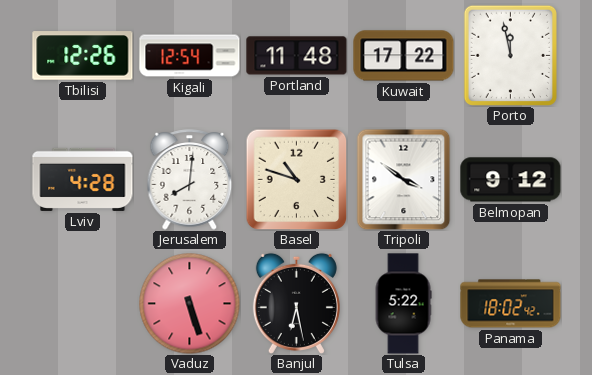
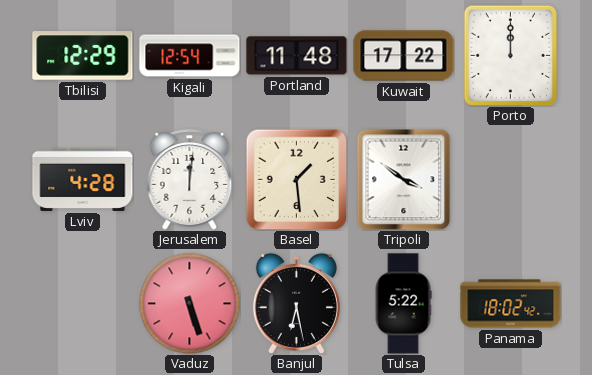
Tbilisi: 12:26 -> 12:29 (83, 56)
Porto: 11:58 -> 12:00 (510, 55)
Jerusalem: 8:01 -> 12:01 (190, 180)
Basel: 10:48 -> 1:29 (296, 179)
Belmopan: 9:12 -> none (511, 180)
